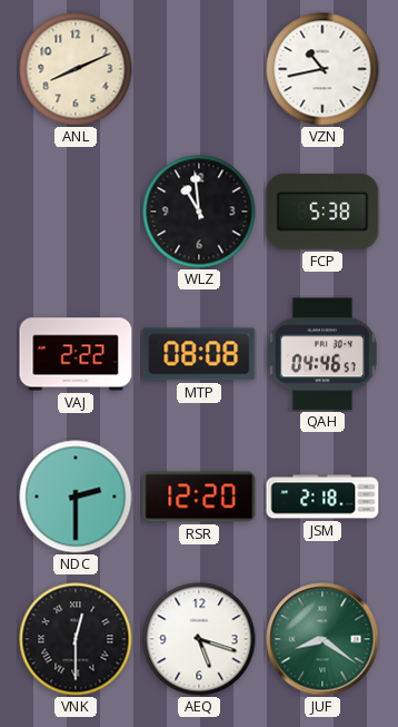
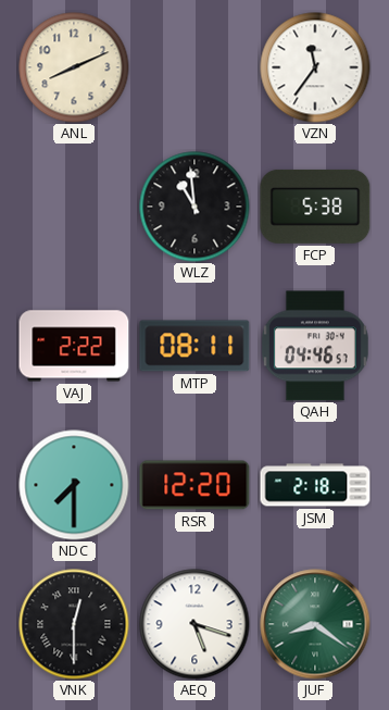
VZN: 10:43 -> 11:36 (315, 67)
MTP: 08:08 -> 08:11 (195, 346)
NDC: 2:30 -> 7:30 (74, 485)
